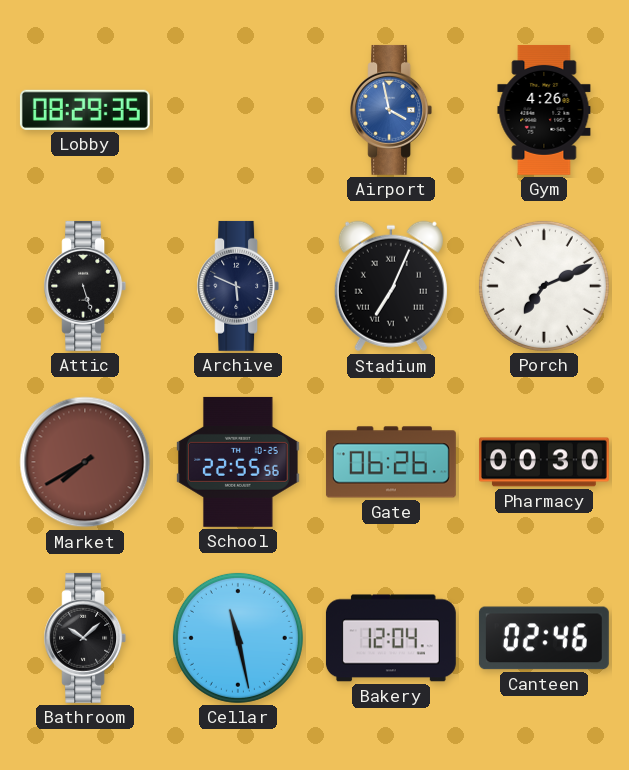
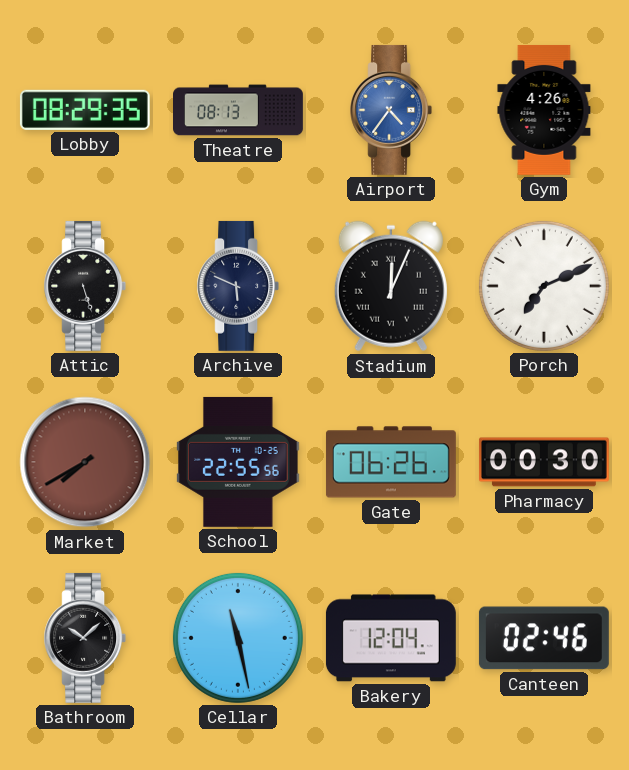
Theatre: none -> 08:13 (239, 110)
Airport: 3:58 -> 4:36 (391, 110)
Stadium: 7:04 -> 12:04 (391, 286)
